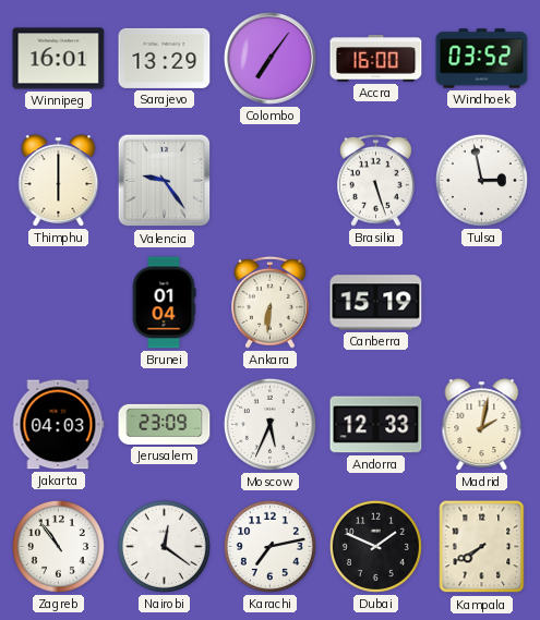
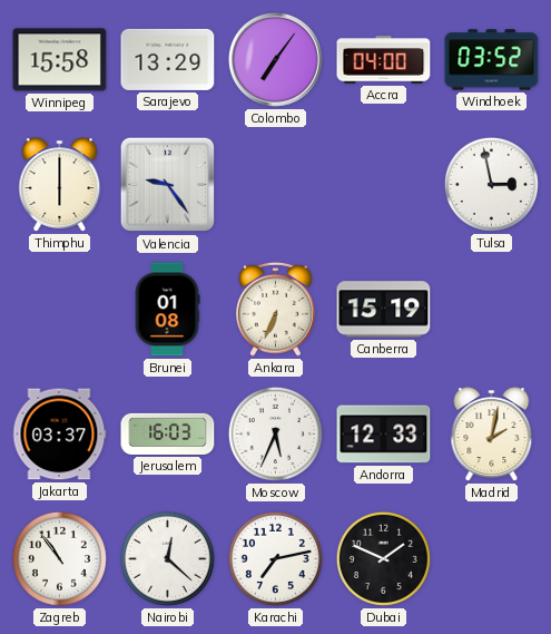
Winnipeg: 16:01 -> 15:58 (60, 60)
Accra: 16:00 -> 04:00 (384, 60)
Brasilia: 5:27 -> none (376, 180)
Brunei: 01:04 -> 01:08 (167, 310)
Ankara: 6:31 -> 6:34 (276, 309)
Jakarta: 04:03 -> 03:37 (59, 435)
Jerusalem: 23:09 -> 16:03 (168, 433)
Nairobi: 12:21 -> 12:22 (167, 558)
Kampala: 7:40 -> none (482, 547)
